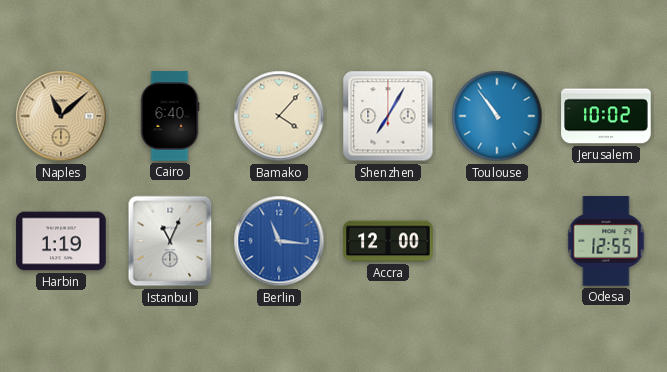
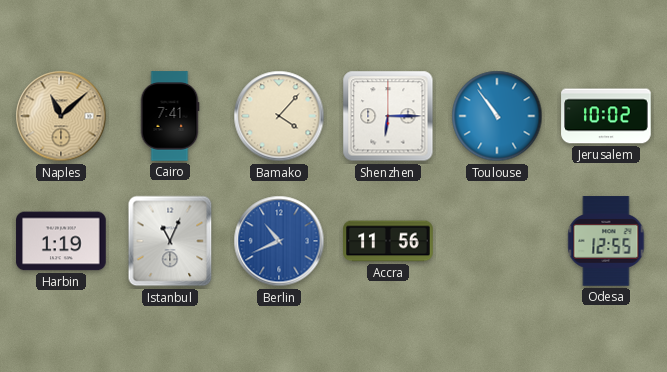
Cairo: 6:40 -> 7:41 (170, 116)
Shenzhen: 7:05 -> 6:15 (388, 116)
Berlin: 11:16 -> 10:41 (279, 241)
Accra: 12:00 -> 11:56 (388, 241)
